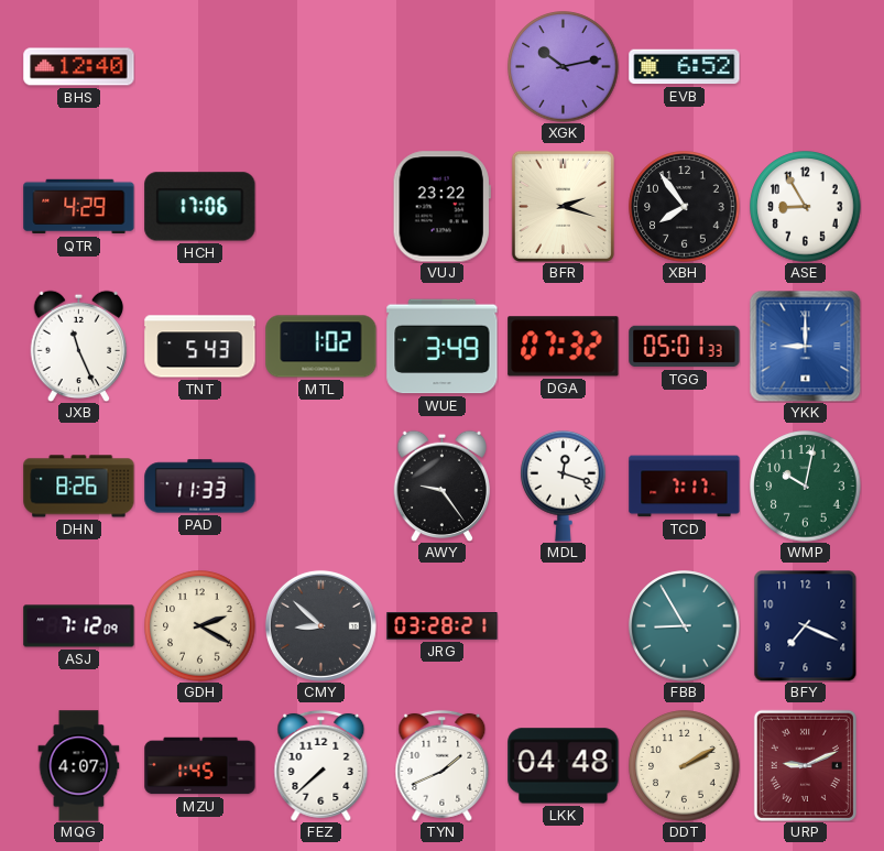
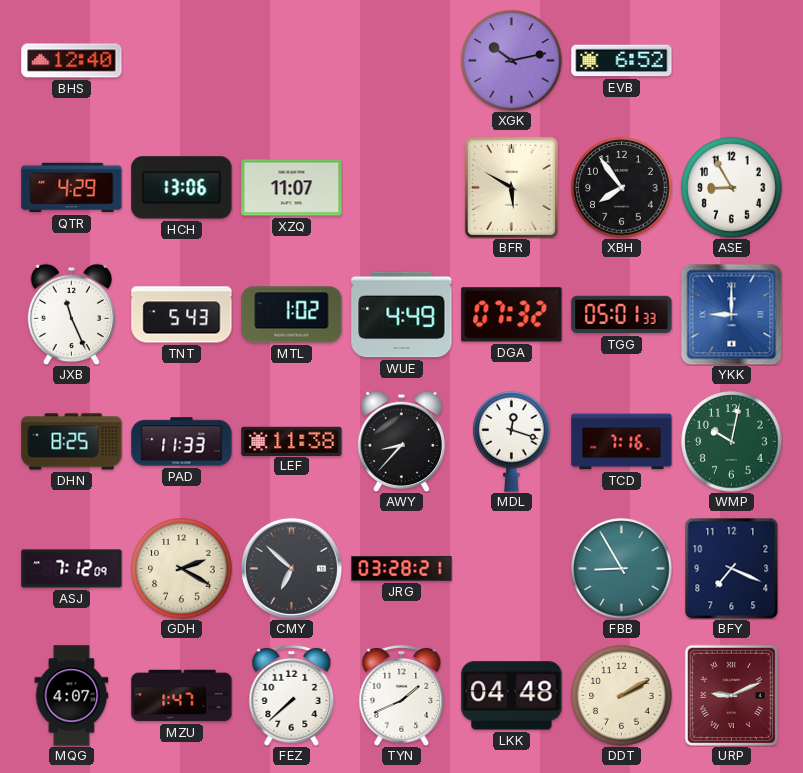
HCH: 17:06 -> 13:06 (182, 188)
XZQ: none -> 11:07 (292, 188)
VUJ: 23:22 -> none (441, 207)
BFR: 2:18 -> 5:50 (511, 187)
WUE: 3:49 -> 4:49 (402, 315)
DHN: 8:26 -> 8:25 (72, 442)
LEF: none -> 11:38 (292, 441)
AWY: 9:24 -> 8:37 (402, 441)
TCD: 7:17 -> 7:16 (622, 442)
CMY: 8:52 -> 6:52 (291, 568)
MZU: 1:45 -> 1:47 (182, 696)
